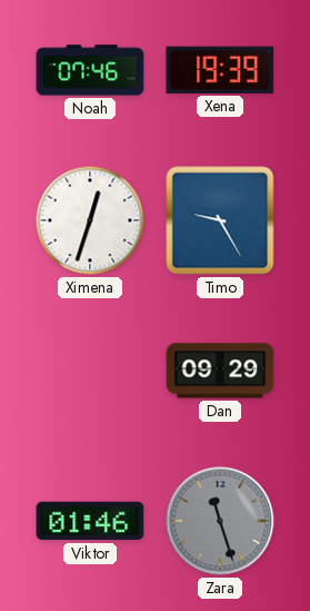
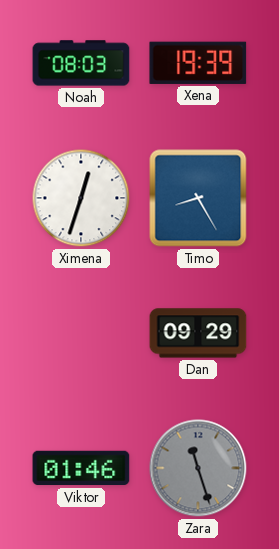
Noah: 07:46 -> 08:03 (81, 63)
Timo: 9:25 -> 8:25 (198, 198)
